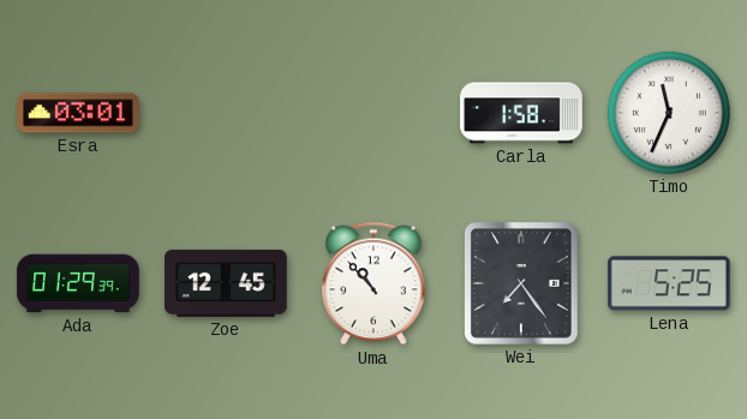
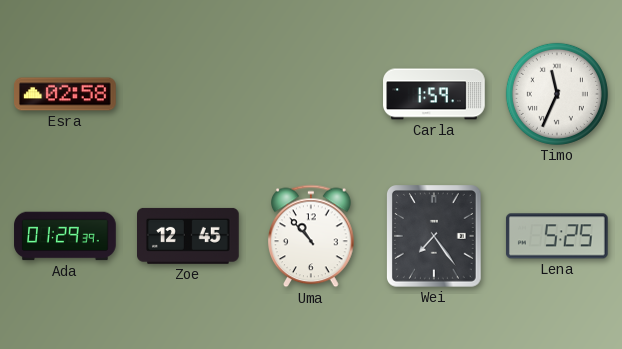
Esra: 03:01 -> 02:58 (65, 94)
Carla: 1:58 -> 1:59 (434, 94)
